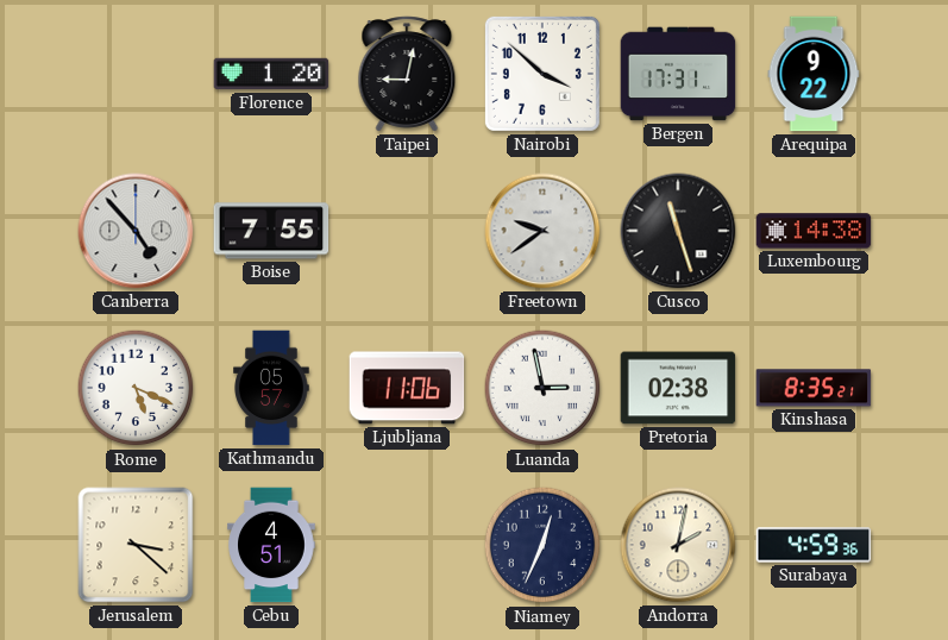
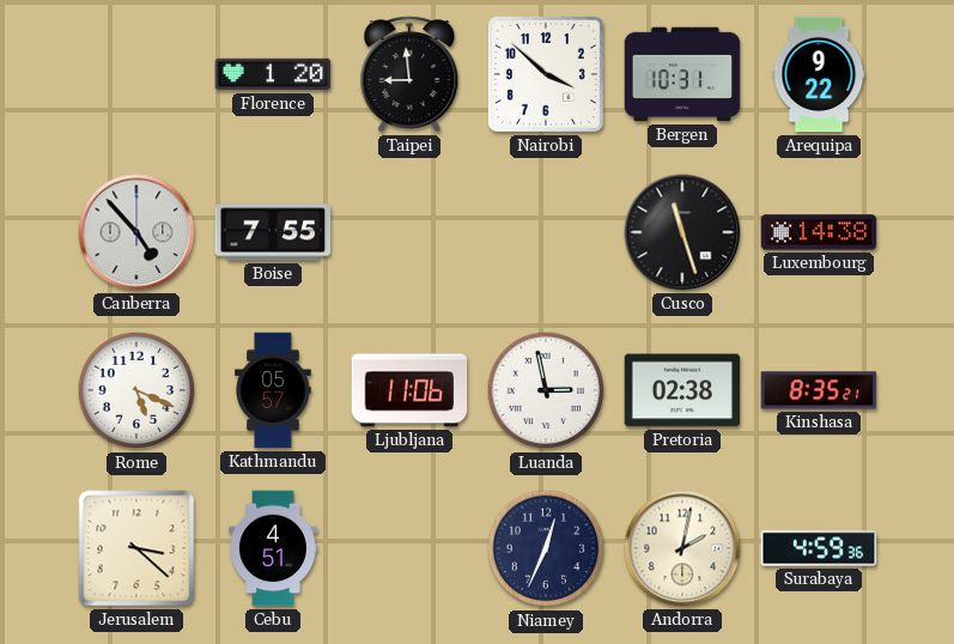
Taipei: 9:02 -> 8:59 (409, 74)
Bergen: 17:31 -> 10:31 (682, 74)
Freetown: 9:39 -> none (542, 231)
